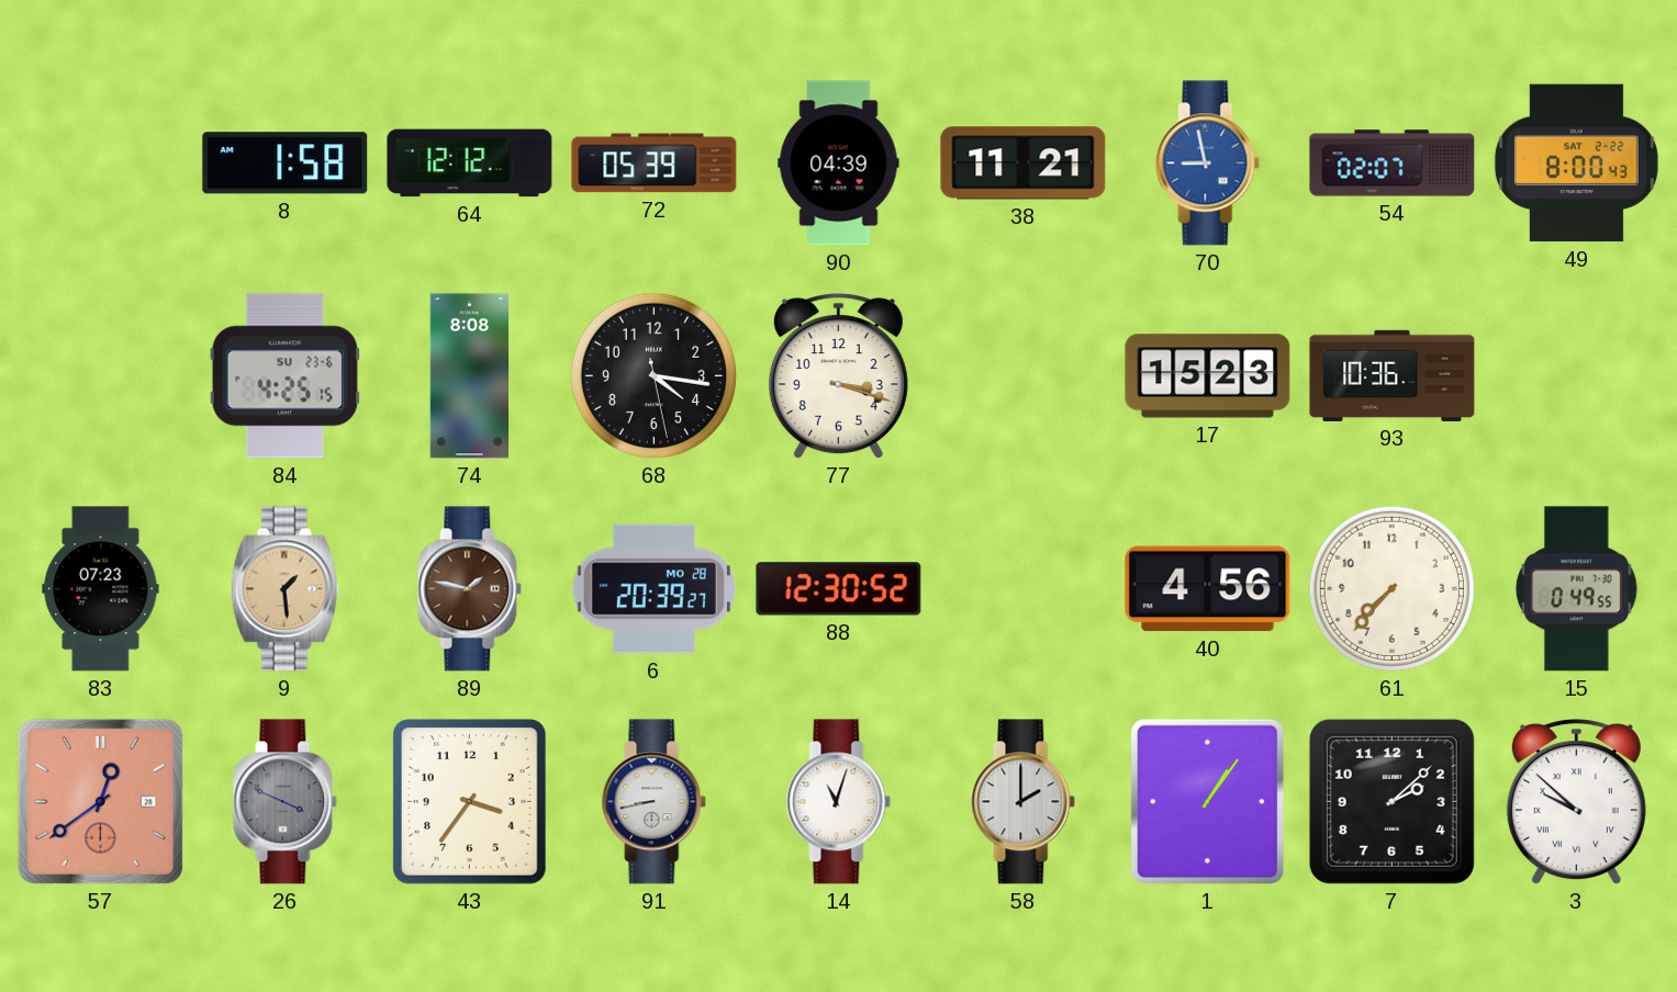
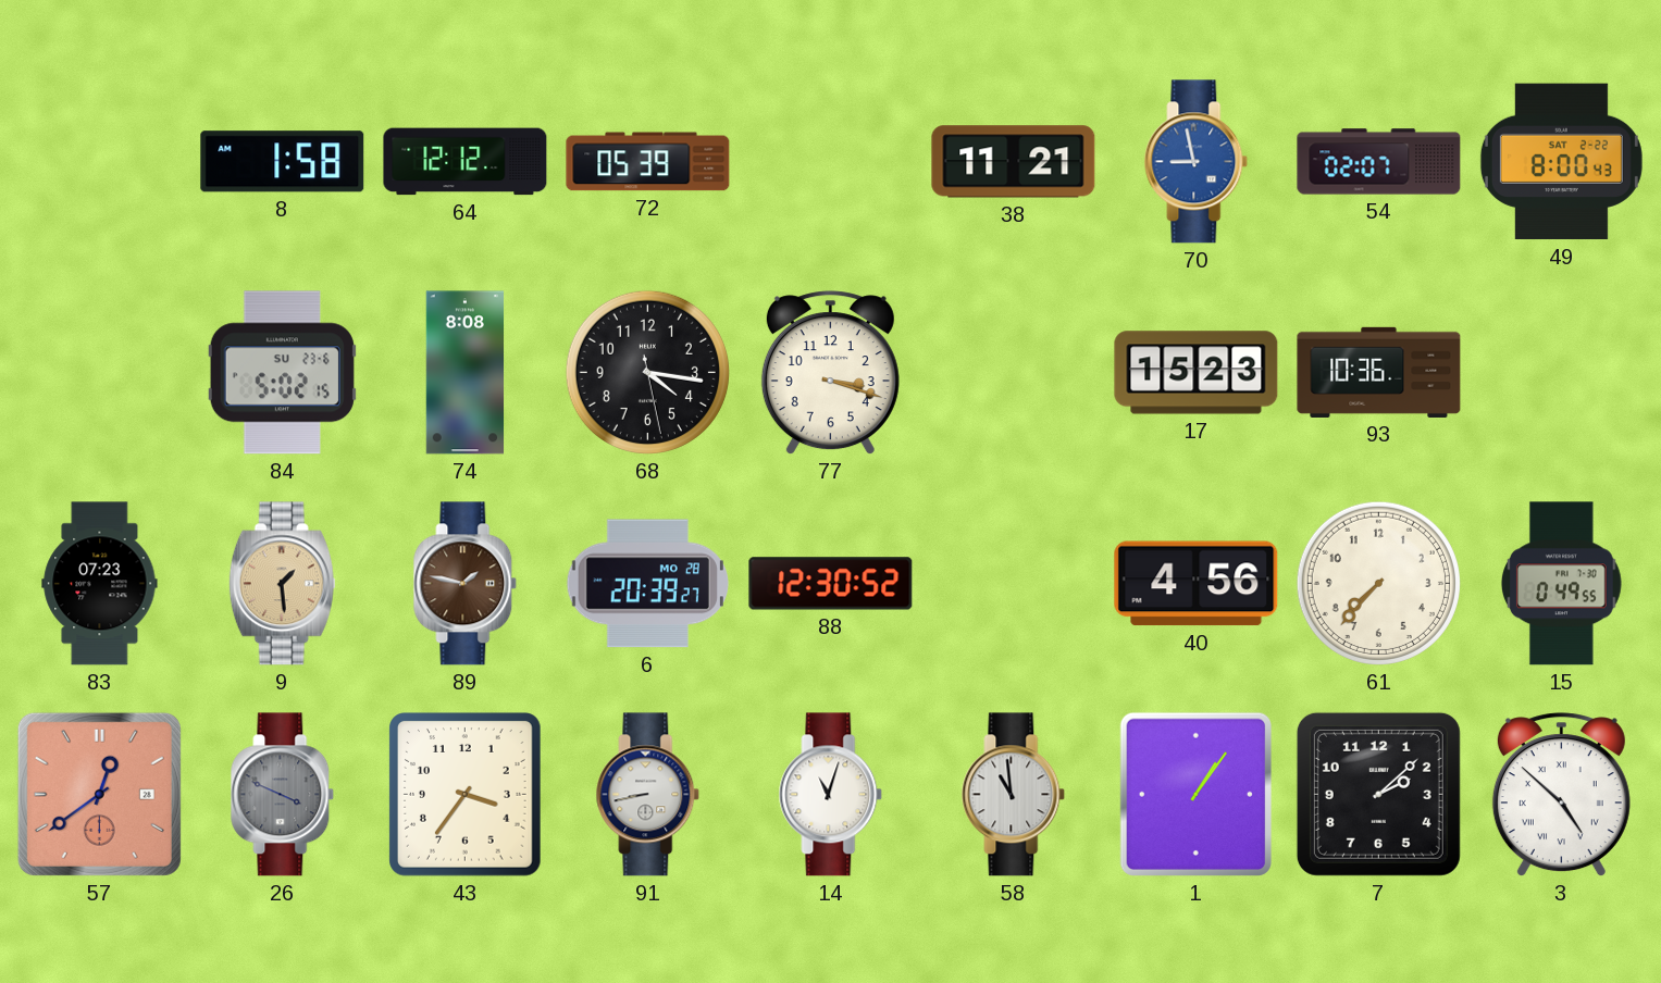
90: 04:39 -> none (839, 164)
84: 4:25 -> 5:02 (282, 373)
58: 2:00 -> 10:59 (1014, 795)
3: 9:52 -> 4:52 (1561, 795)
